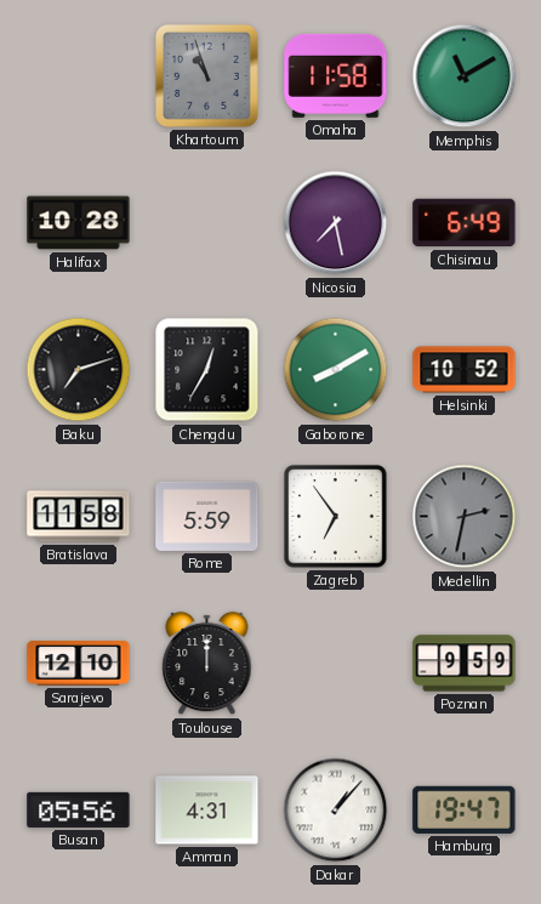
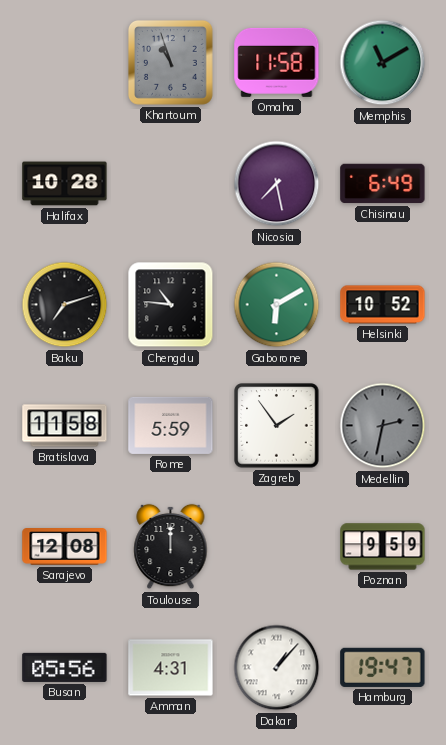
Chengdu: 12:35 -> 10:46 (171, 305)
Gaborone: 8:10 -> 6:10 (277, 305)
Zagreb: 6:54 -> 1:54 (277, 426)
Sarajevo: 12:10 -> 12:08 (65, 547)
